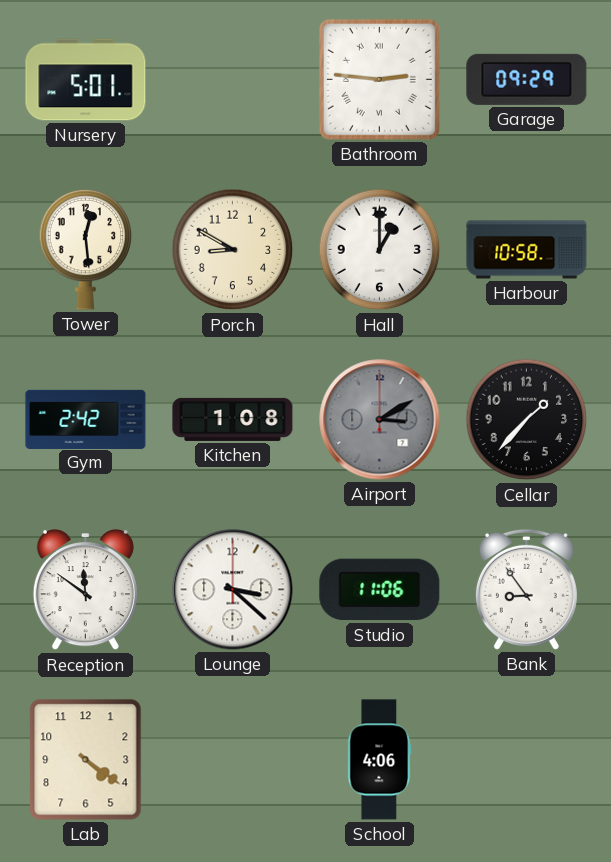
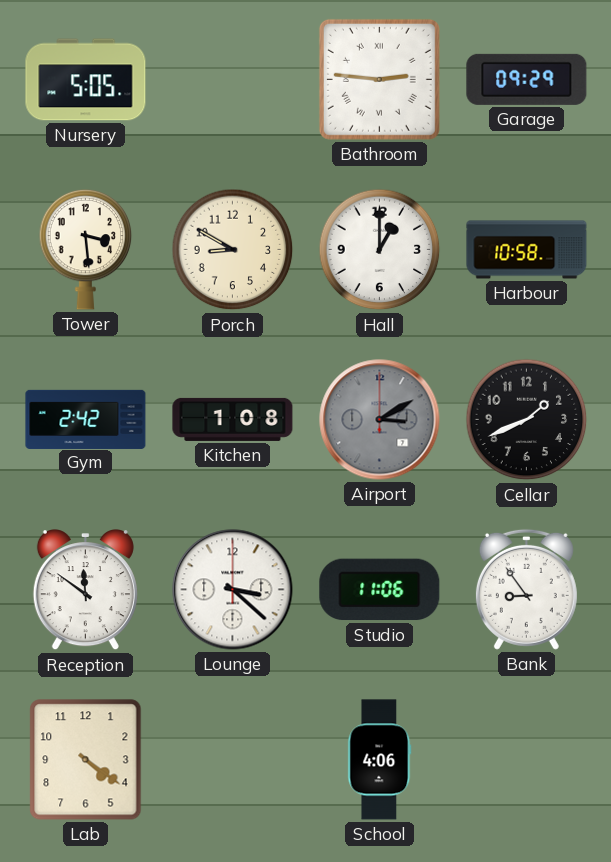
Nursery: 5:01 -> 5:05 (86, 80)
Tower: 12:29 -> 3:29 (86, 249)
Cellar: 1:37 -> 1:41 (527, 420)
